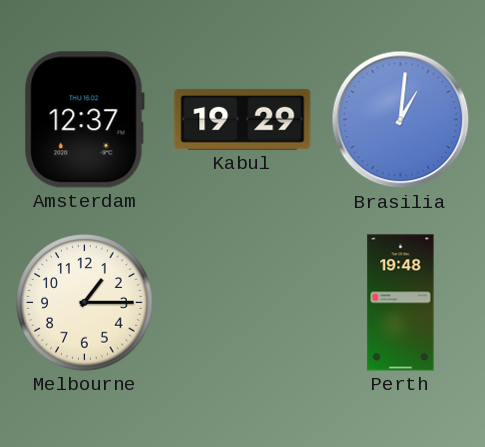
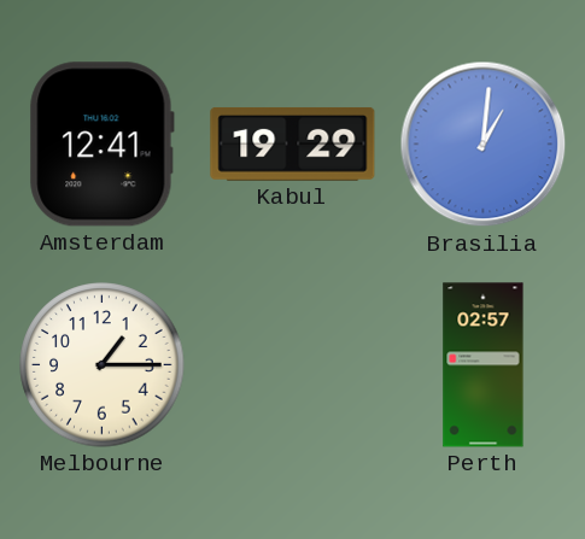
Amsterdam: 12:37 -> 12:41 (101, 145)
Perth: 19:48 -> 02:57 (484, 365)
